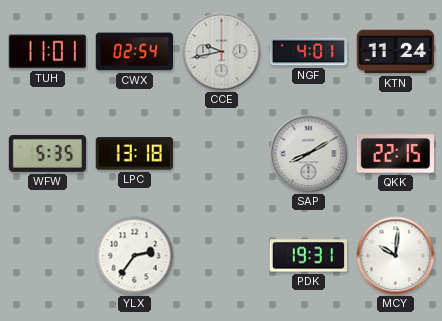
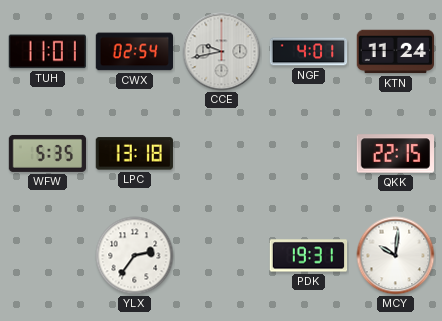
SAP: 8:10 -> none (309, 154)
